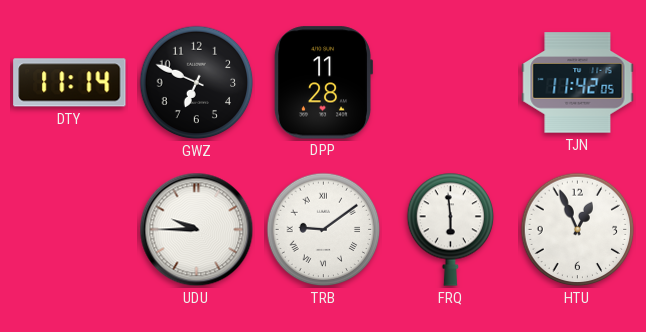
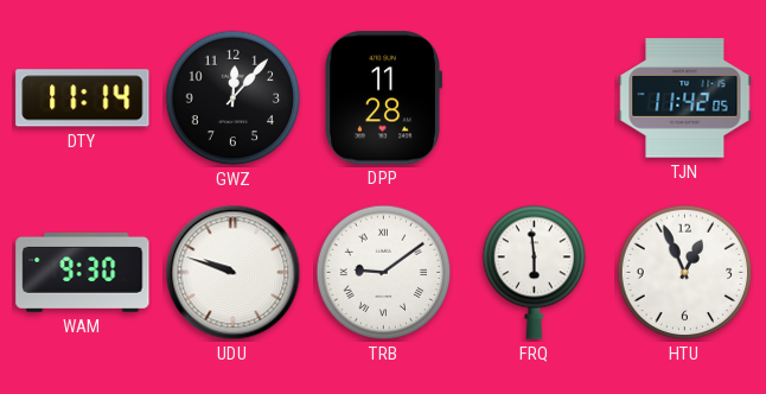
GWZ: 6:49 -> 12:07 (234, 99)
WAM: none -> 9:30 (83, 272)
UDU: 9:45 -> 9:48 (234, 273)
